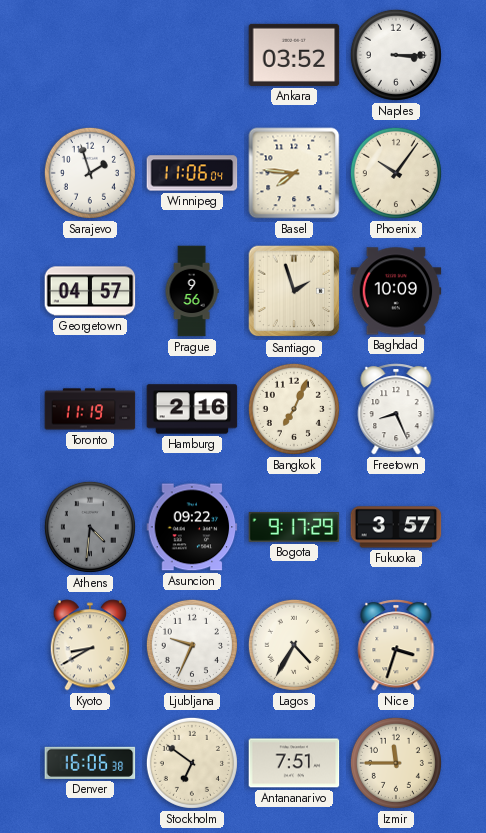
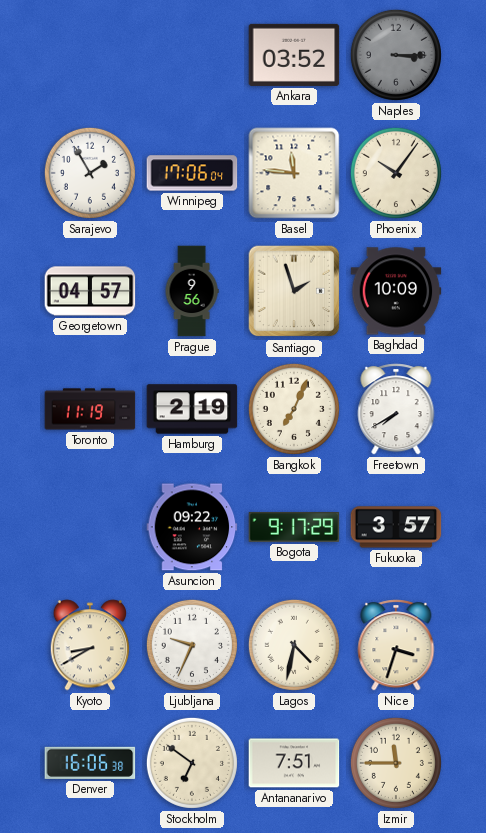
Naples dial: white -> grey (396, 55)
Sarajevo: 1:57 -> 1:55 (90, 173)
Winnipeg: 11:06 -> 17:06 (192, 173)
Basel: 7:46 -> 11:46 (294, 173)
Hamburg: 2:16 -> 2:19 (192, 409)
Freetown: 8:26 -> 7:40 (396, 409)
Athens: 4:31 -> none (90, 527)
Lagos: 4:35 -> 4:32 (294, 645)
